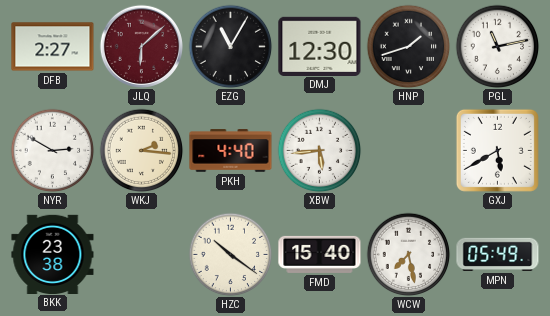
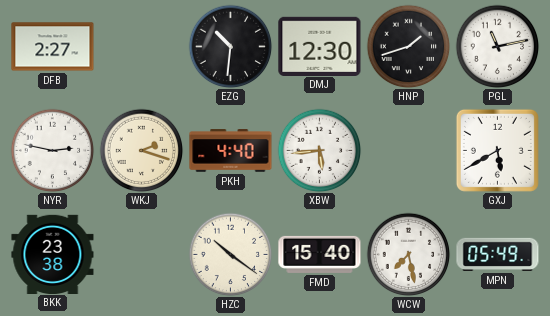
JLQ: 6:08 -> none (141, 46)
EZG: 11:05 -> 10:31 (230, 46)
NYR: 2:50 -> 2:47 (52, 150)
WKJ: 2:16 -> 2:18 (141, 150)
